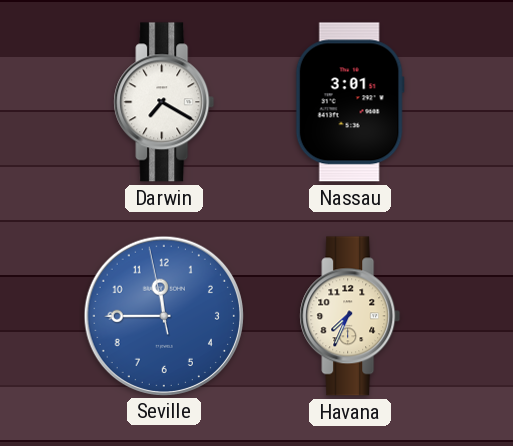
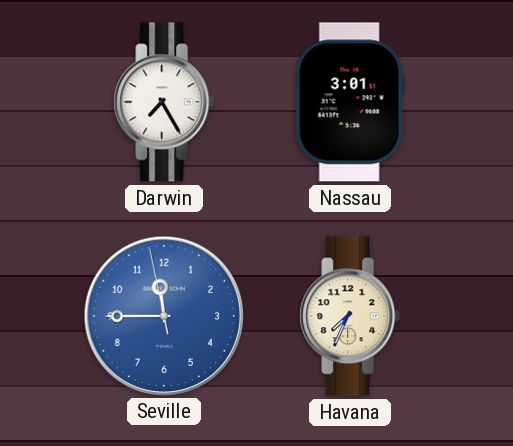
Darwin: 7:20 -> 7:25 (164, 102)
